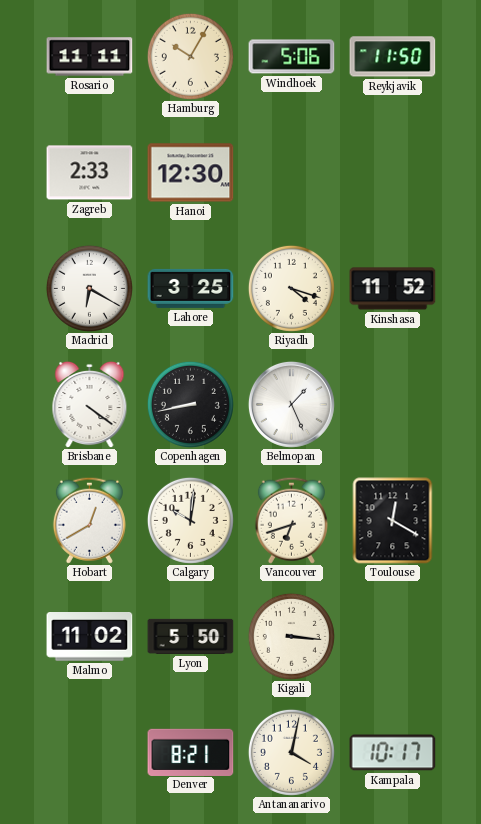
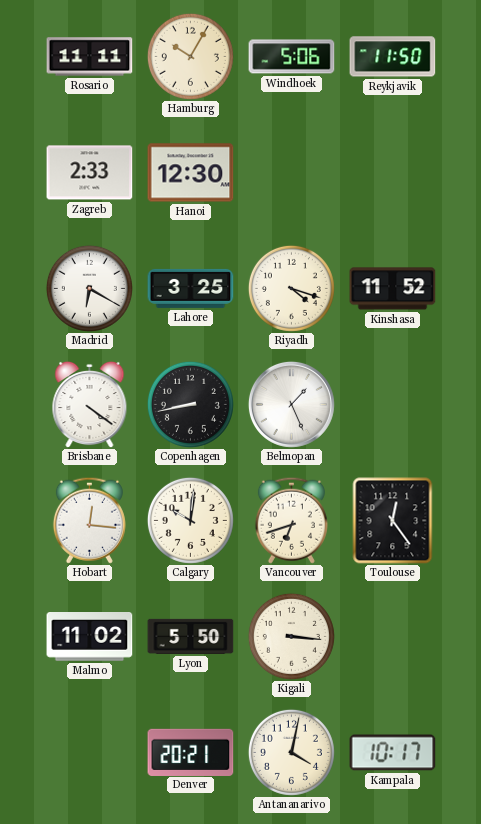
Hobart: 12:40 -> 12:16 (89, 520)
Toulouse: 12:20 -> 12:24 (393, 521)
Denver: 8:21 -> 20:21 (191, 752)
